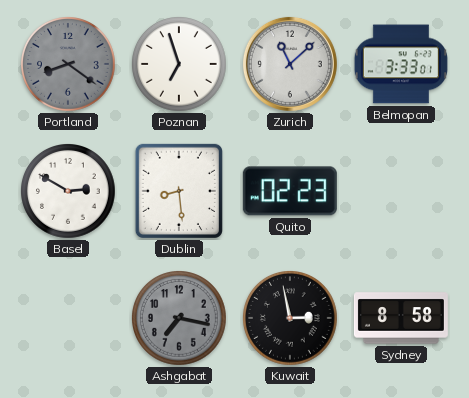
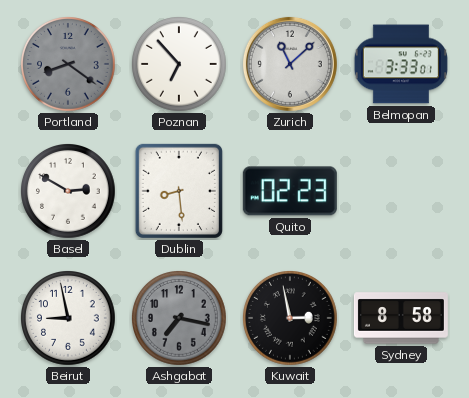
Poznan: 6:57 -> 6:53 (180, 65)
Beirut: none -> 8:58 (69, 319)
